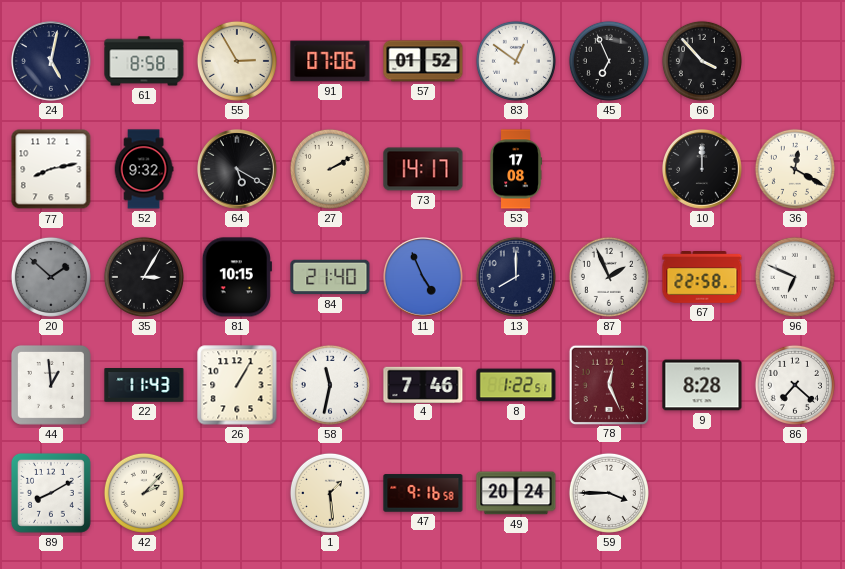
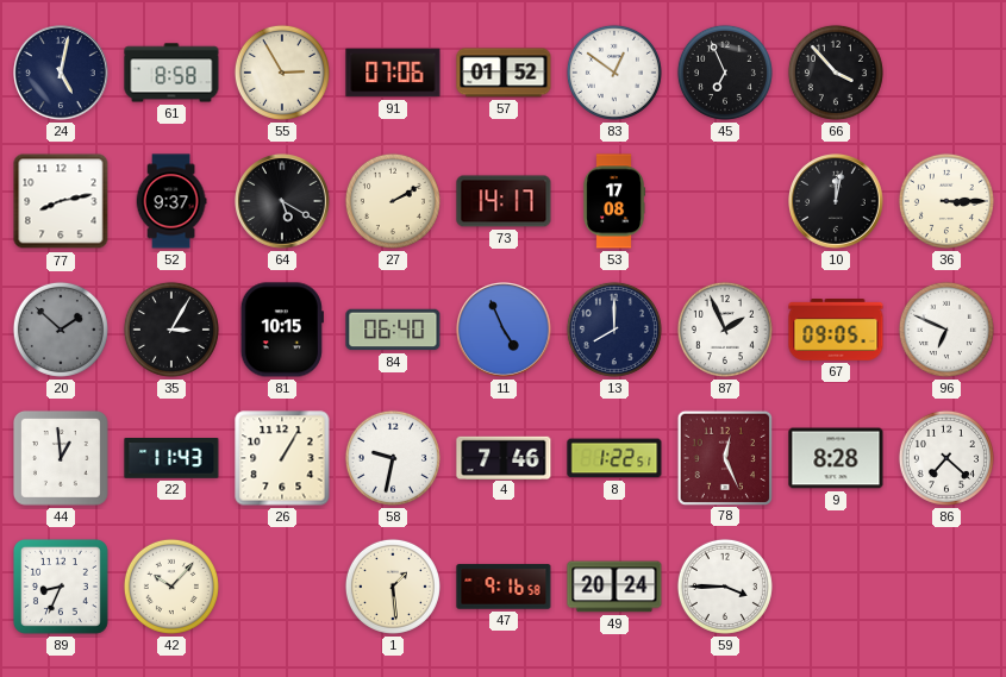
52: 9:32 -> 9:37 (171, 201)
10: 12:00 -> 12:02 (837, 202)
36: 12:20 -> 3:15 (946, 201)
84: 21:40 -> 06:40 (393, 330)
67: 22:58 -> 09:05 (836, 330)
58: 11:32 -> 9:32 (393, 458)
89: 8:10 -> 8:34 (61, 587)
42: 2:07 -> 10:07 (171, 587)
